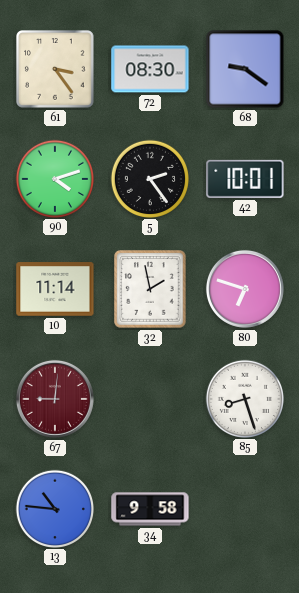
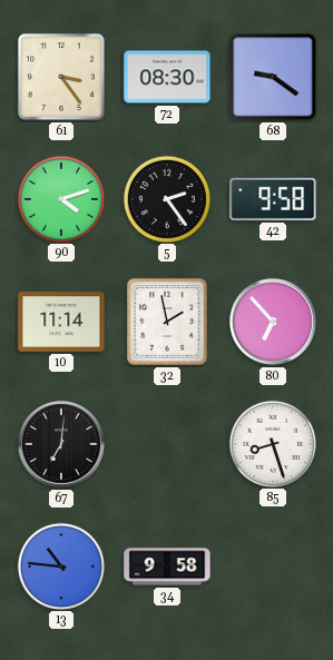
42: 10:01 -> 9:58 (273, 199)
80: 6:48 -> 6:53 (273, 322)
67: 9:01 -> 7:01 (61, 444)
67 dial: burgundy -> black (61, 444)
